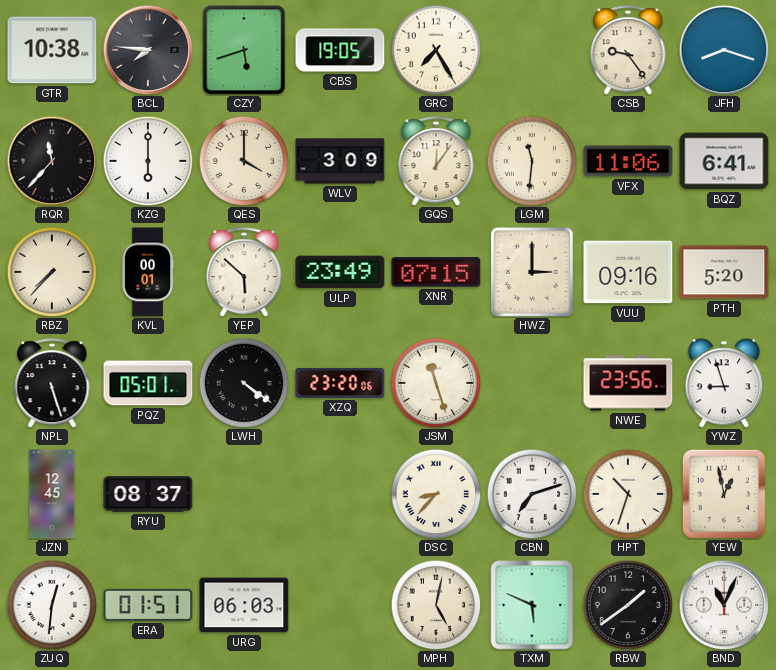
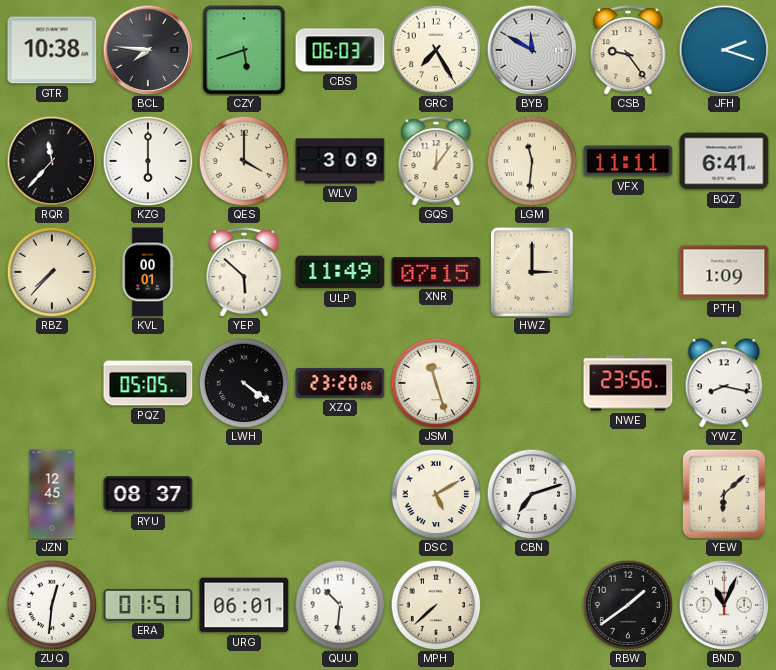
CBS: 19:05 -> 06:03 (340, 50)
BYB: none -> 11:50 (532, 50)
JFH: 8:18 -> 2:18 (724, 50)
VFX: 11:06 -> 11:11 (628, 161)
ULP: 23:49 -> 11:49 (340, 272)
VUU: 09:16 -> none (628, 272)
PTH: 5:20 -> 1:09 (724, 272)
NPL: 5:27 -> none (52, 383)
PQZ: 05:01 -> 05:05 (148, 383)
YWZ: 8:57 -> 8:17 (724, 383)
DSC: 8:37 -> 5:10 (436, 494)
HPT: 10:33 -> none (628, 494)
YEW: 12:58 -> 6:08 (723, 493)
URG: 06:03 -> 06:01 (244, 605)
QUU: none -> 10:31 (340, 605)
MPH: 5:02 -> 7:38 (436, 605)
TXM: 5:49 -> none (532, 605)
